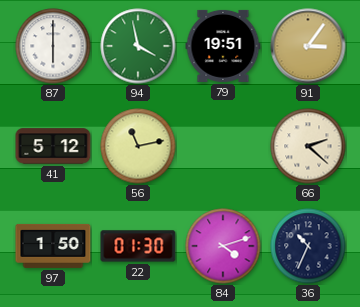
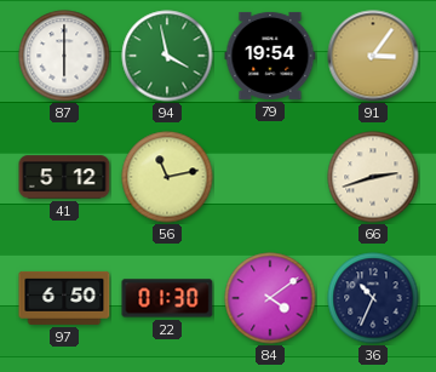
79: 19:51 -> 19:54 (270, 56)
66: 2:22 -> 2:42 (373, 177)
97: 1:50 -> 6:50 (64, 298)
84: 4:12 -> 4:09 (270, 298)
